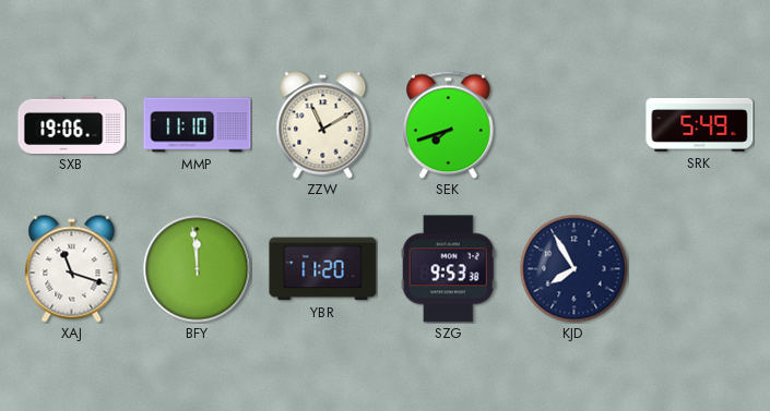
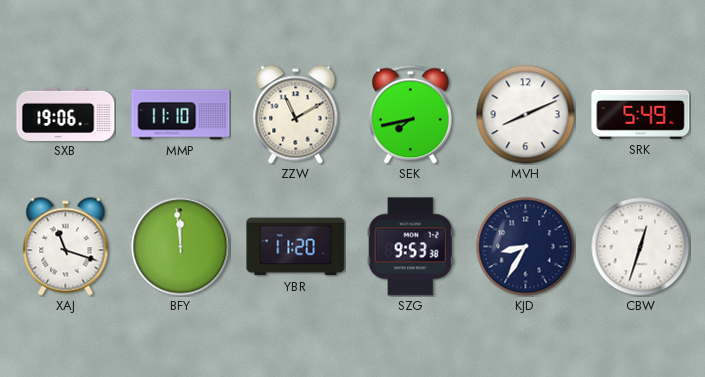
SEK: 7:42 -> 7:43 (410, 114)
MVH: none -> 8:11 (526, 115)
KJD: 7:55 -> 8:35 (526, 247)
CBW: none -> 12:33 (641, 247)
